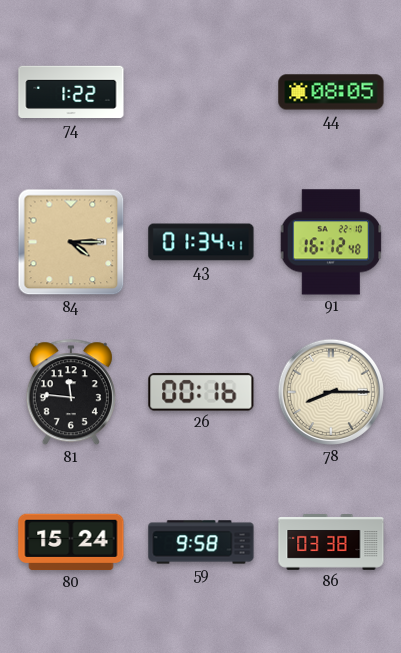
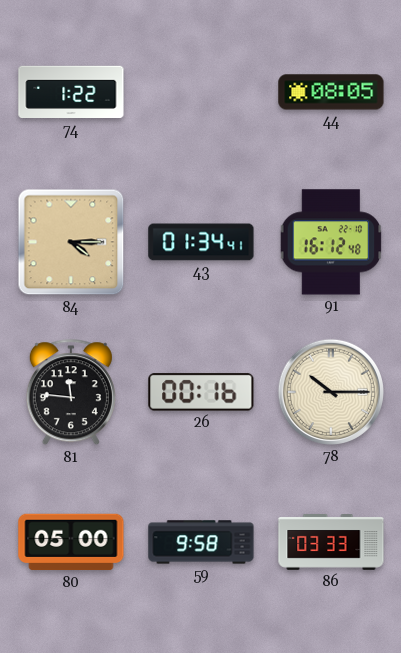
78: 8:15 -> 10:15 (331, 392)
80: 15:24 -> 05:00 (71, 542)
86: 03:38 -> 03:33 (331, 543)
